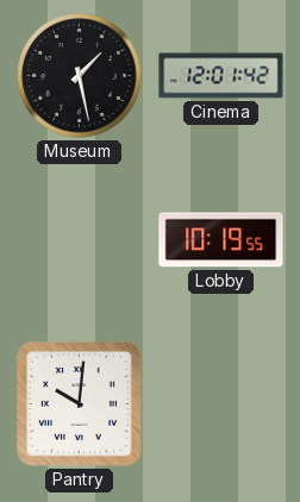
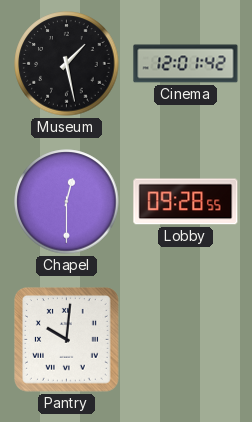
Chapel: none -> 12:30 (67, 202)
Lobby: 10:19 -> 09:28 (186, 202)
